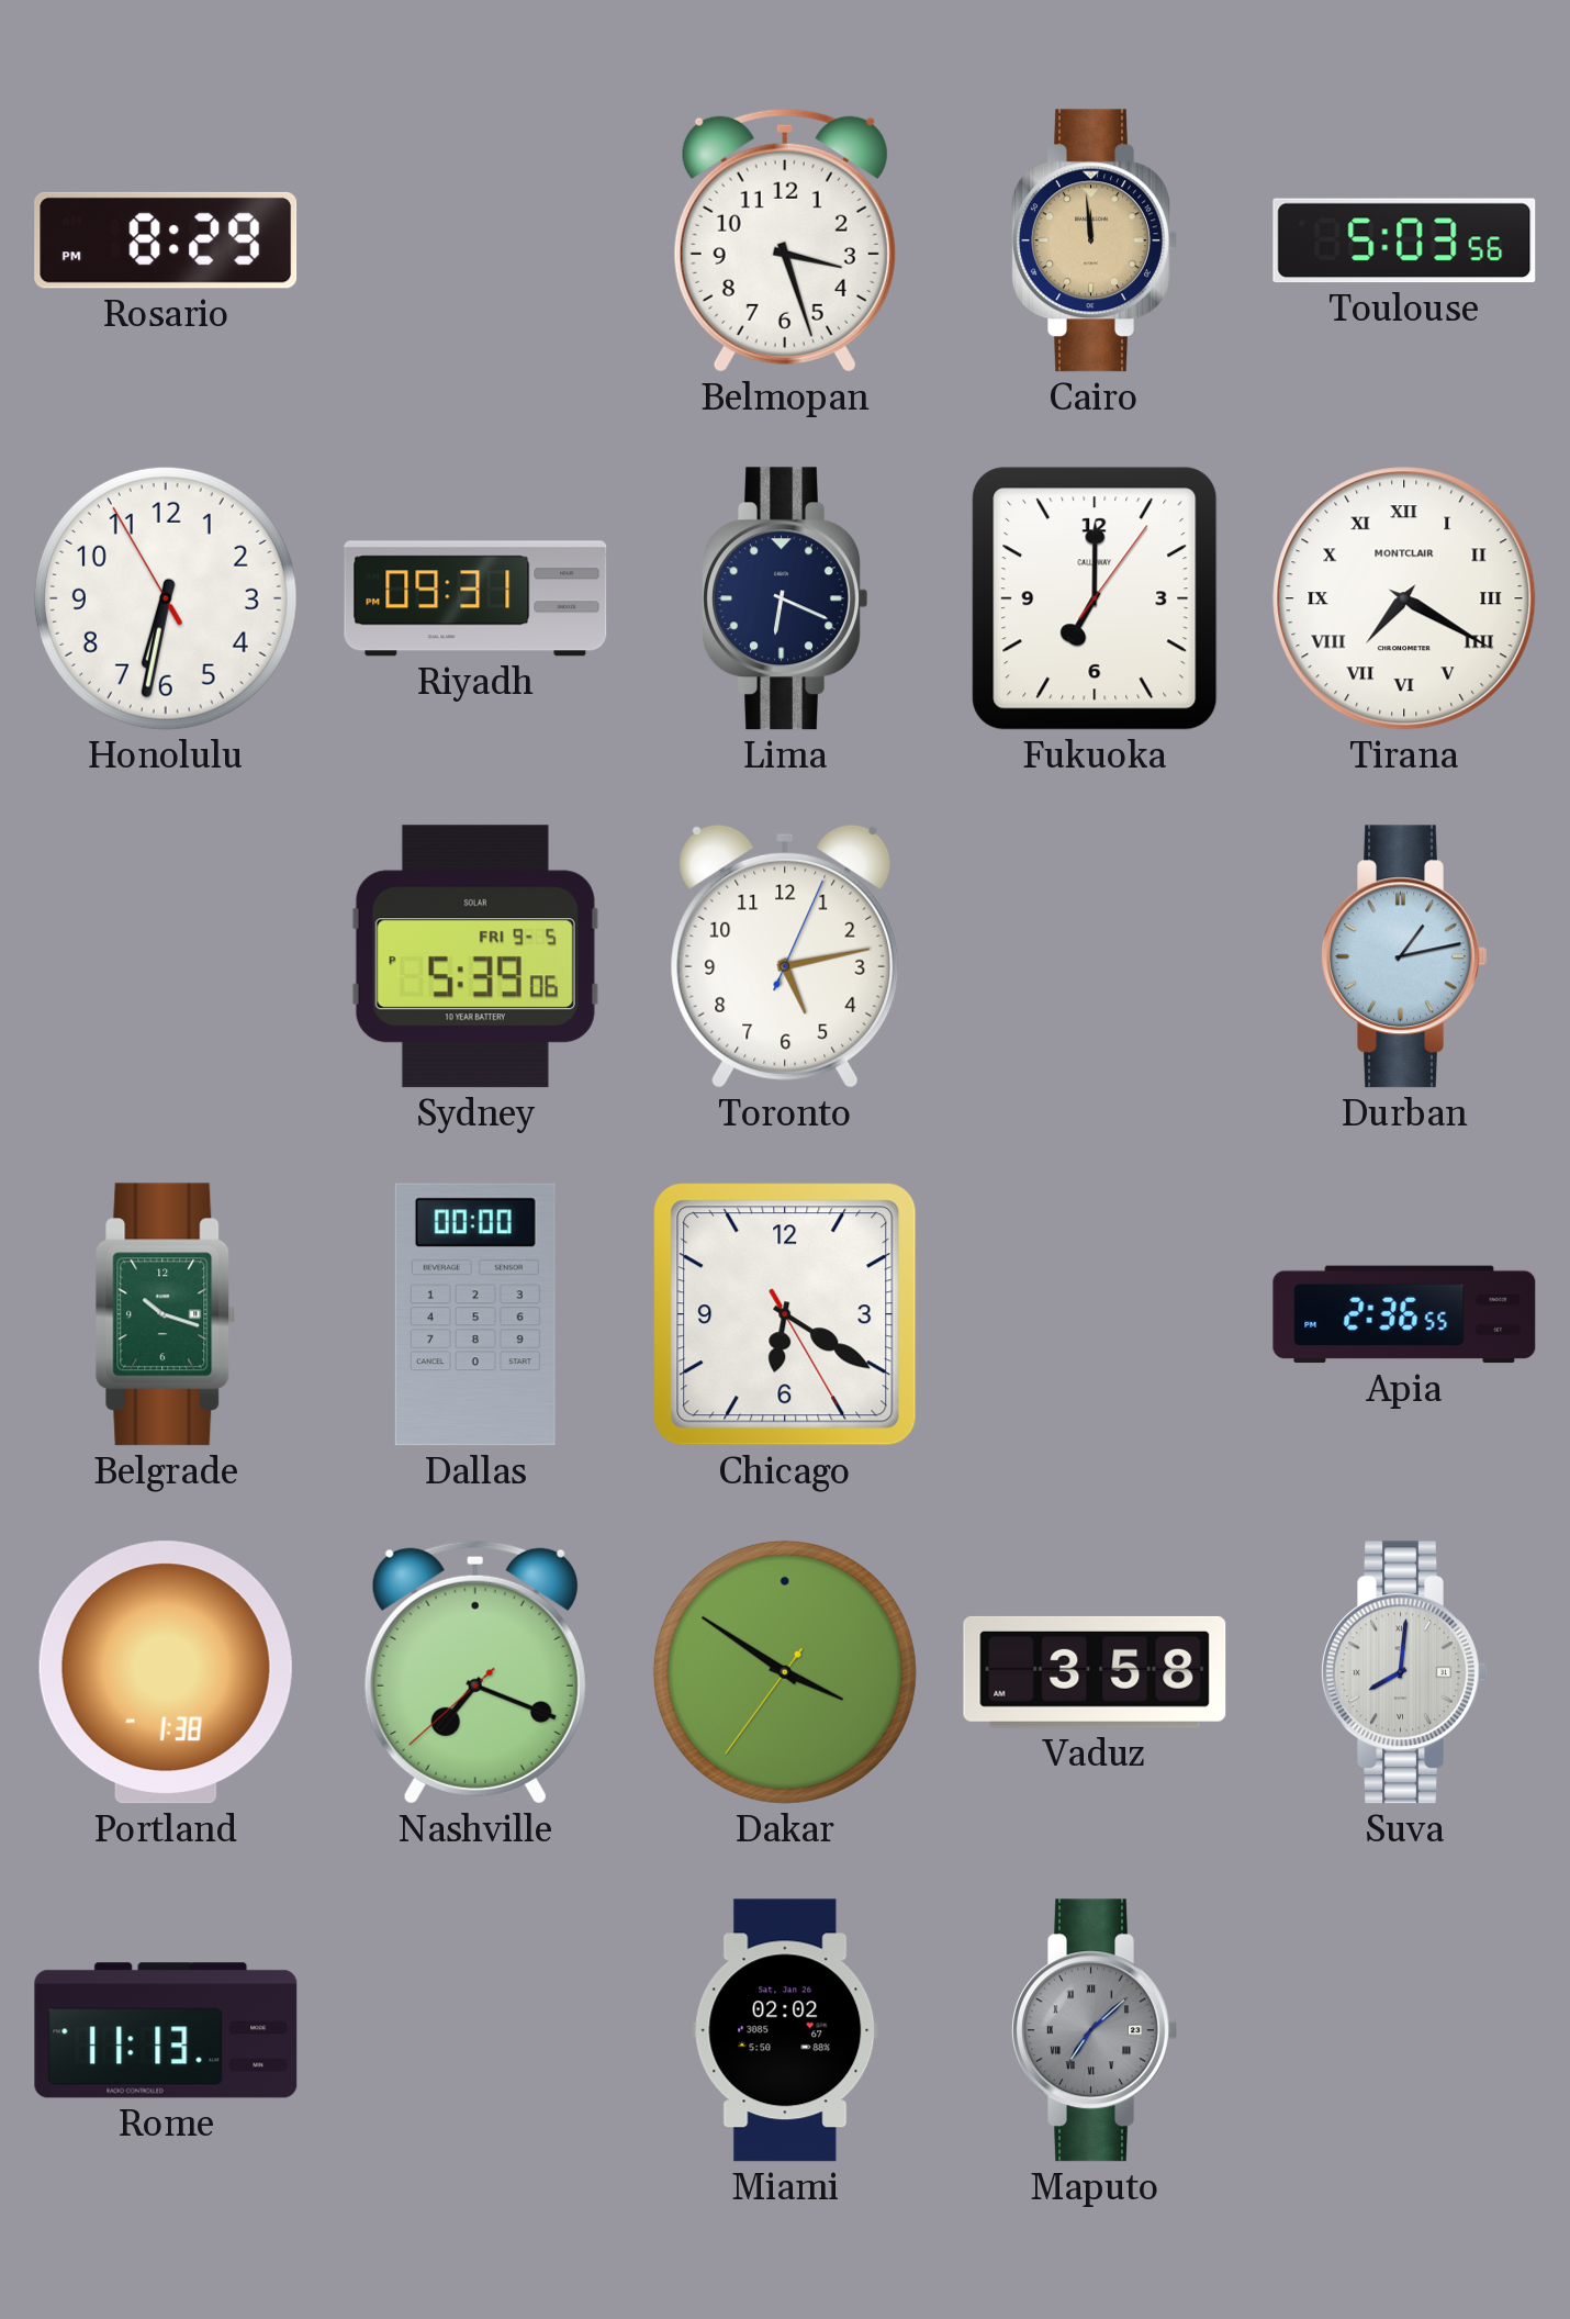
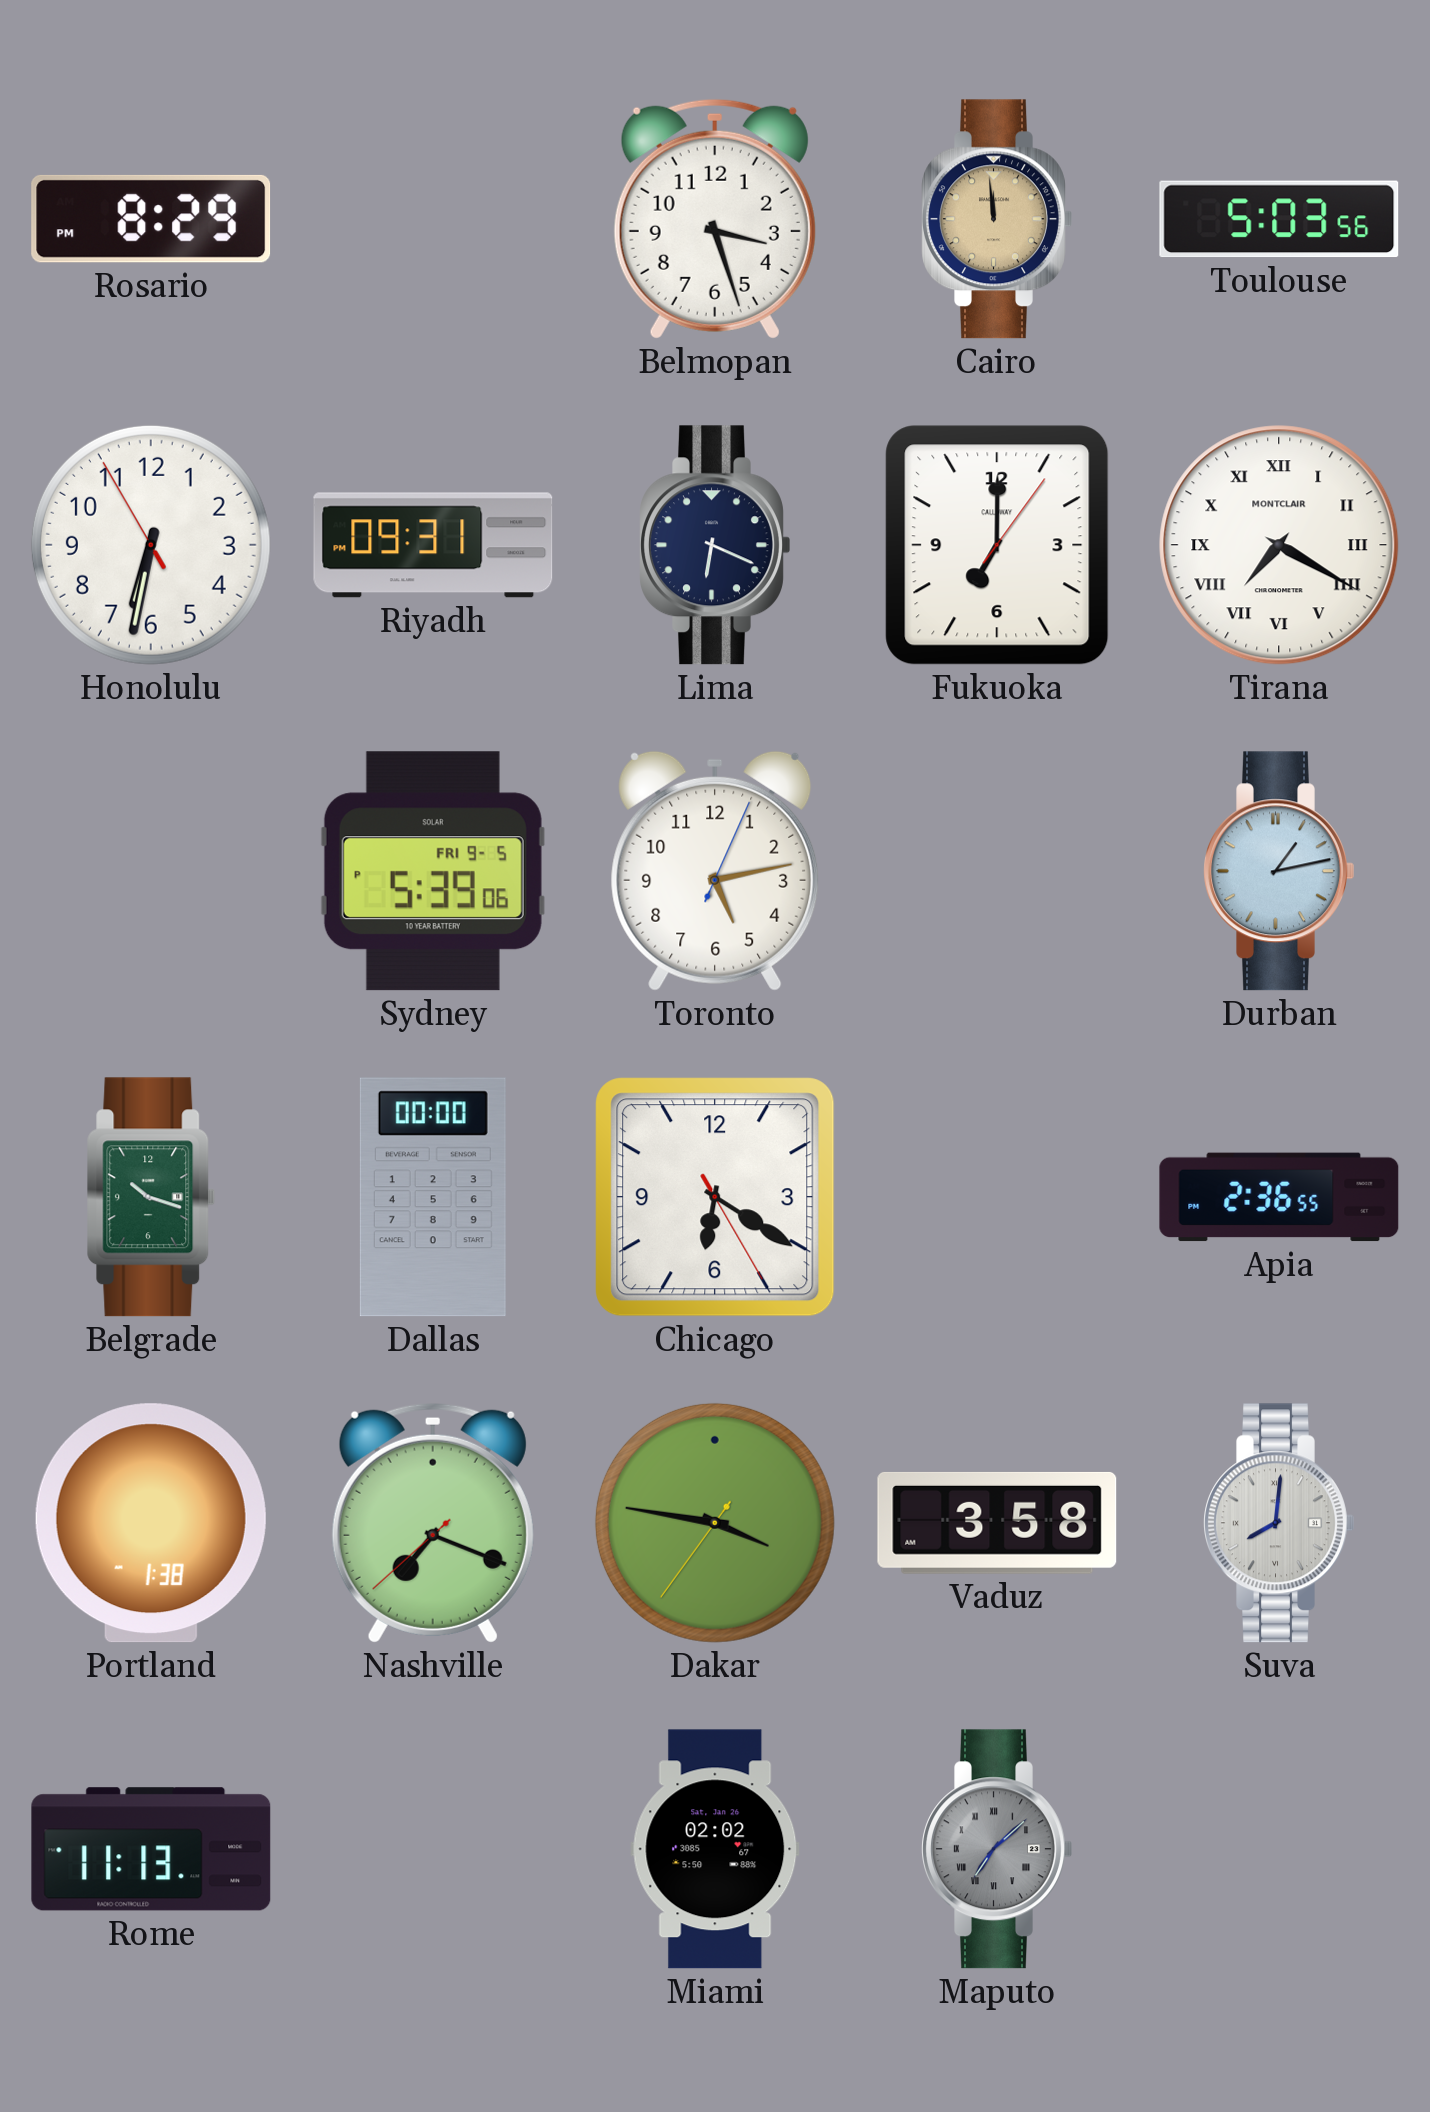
Dakar: 3:50 -> 3:46 (715, 1523)
